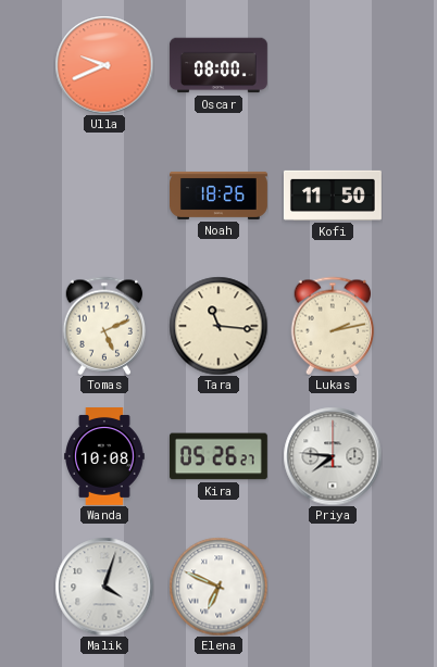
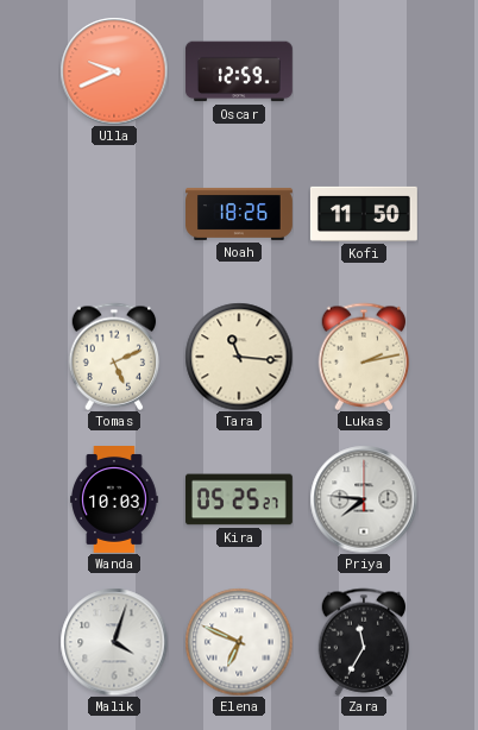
Oscar: 08:00 -> 12:59 (239, 71)
Wanda: 10:08 -> 10:03 (115, 501)
Kira: 05:26 -> 05:25 (239, 499)
Zara: none -> 11:35 (364, 642)
